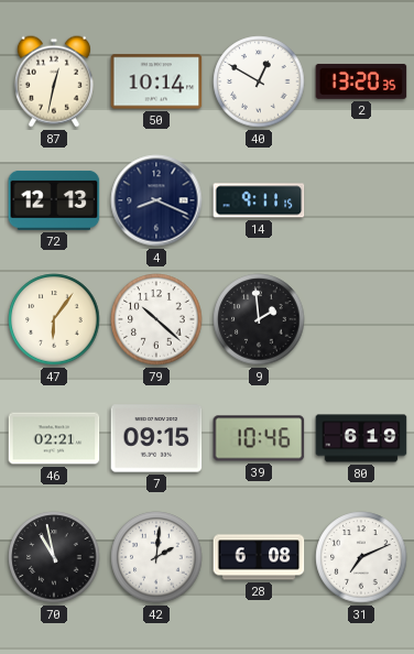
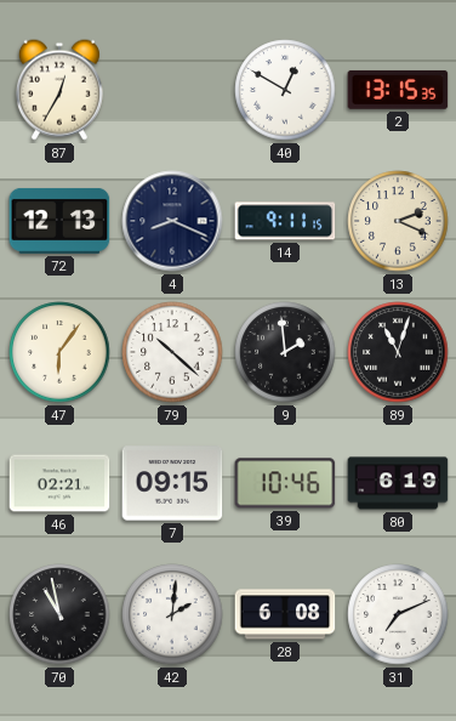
87: 12:32 -> 12:35 (59, 90)
50: 10:14 -> none (156, 81)
2: 13:20 -> 13:15 (398, 90)
13: none -> 2:19 (398, 221)
89: none -> 11:03 (398, 352)
